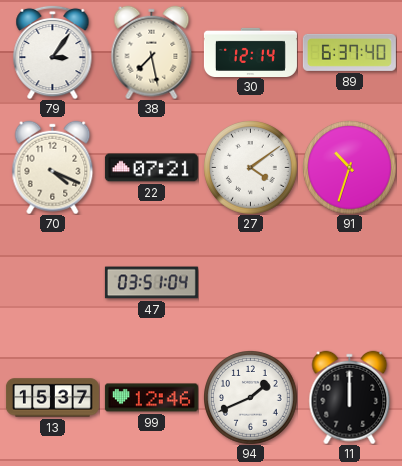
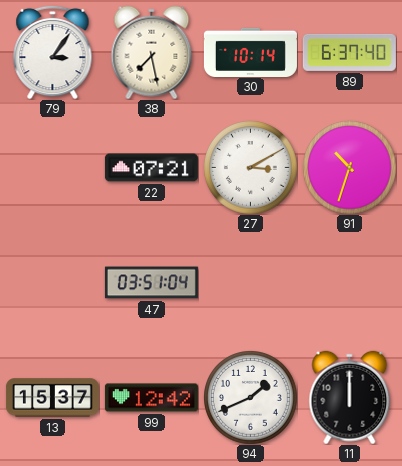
30: 12:14 -> 10:14 (250, 52)
70: 4:19 -> none (53, 167)
27: 4:09 -> 3:10 (251, 168)
99: 12:46 -> 12:42 (151, 398)
